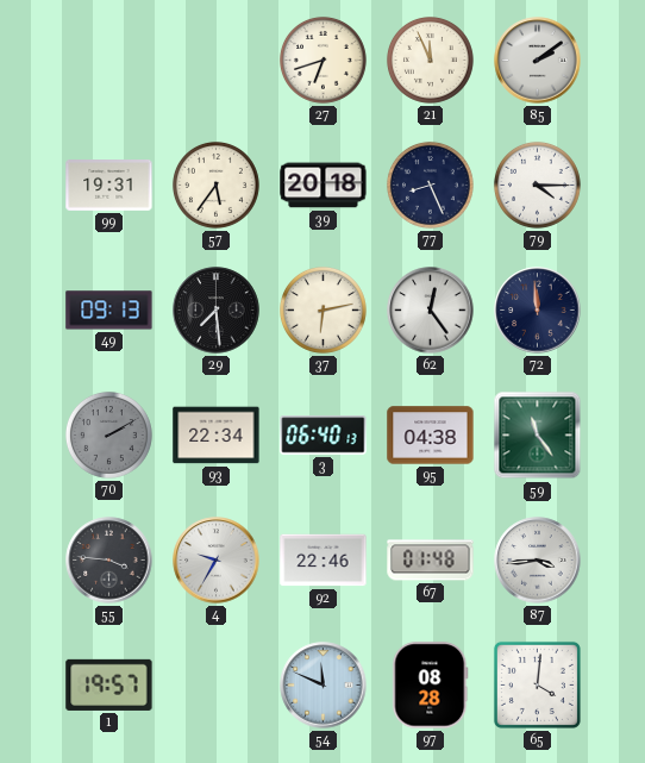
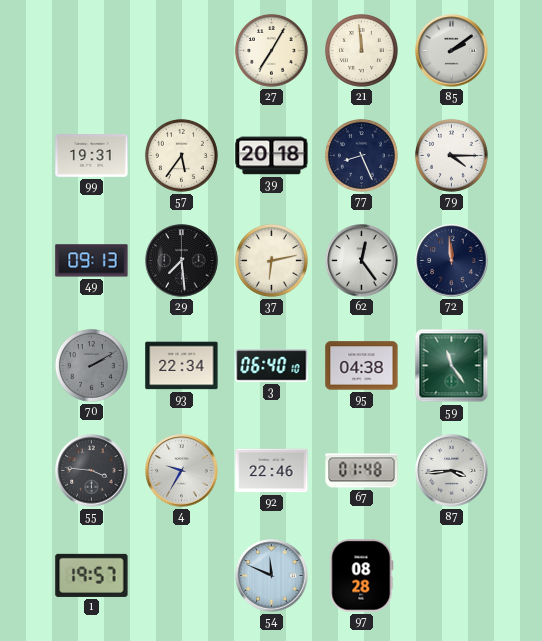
27: 6:42 -> 7:05 (271, 50)
21: 11:56 -> 11:59 (361, 50)
3: 06:40:13 -> 06:40:10 (272, 366)
65: 4:01 -> none (537, 684)
